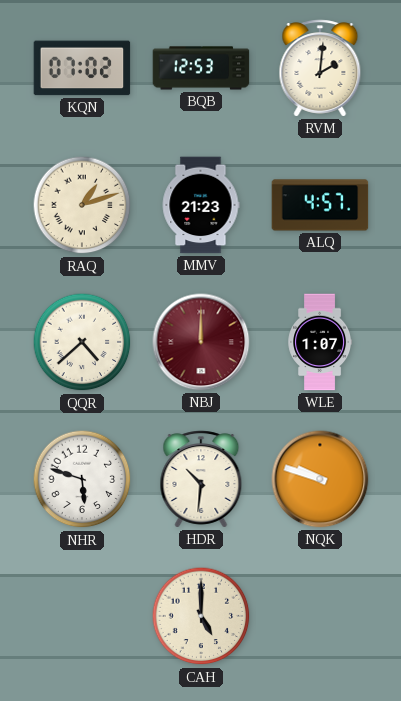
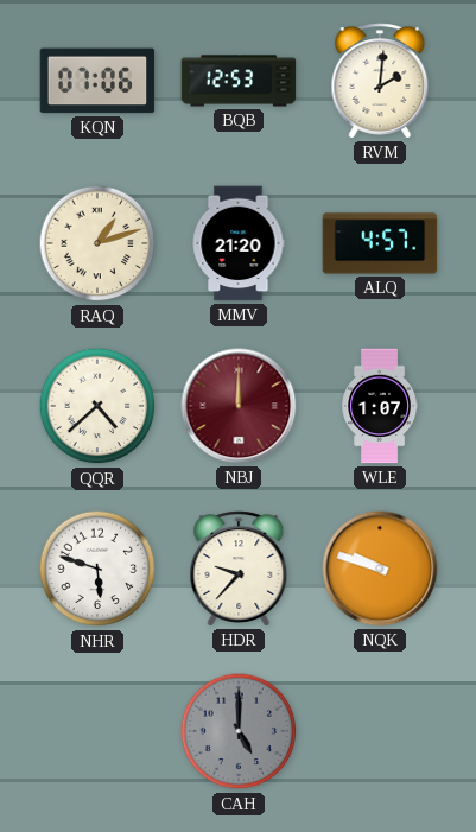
KQN: 07:02 -> 07:06 (97, 81)
MMV: 21:23 -> 21:20 (239, 243)
HDR: 10:31 -> 9:37 (239, 569)
CAH dial: cream -> grey (239, 731)
